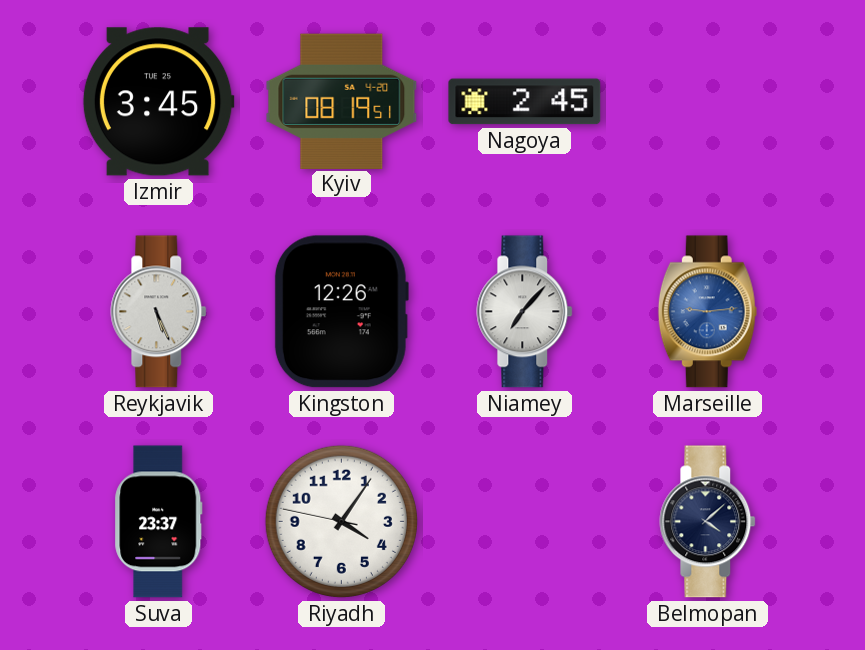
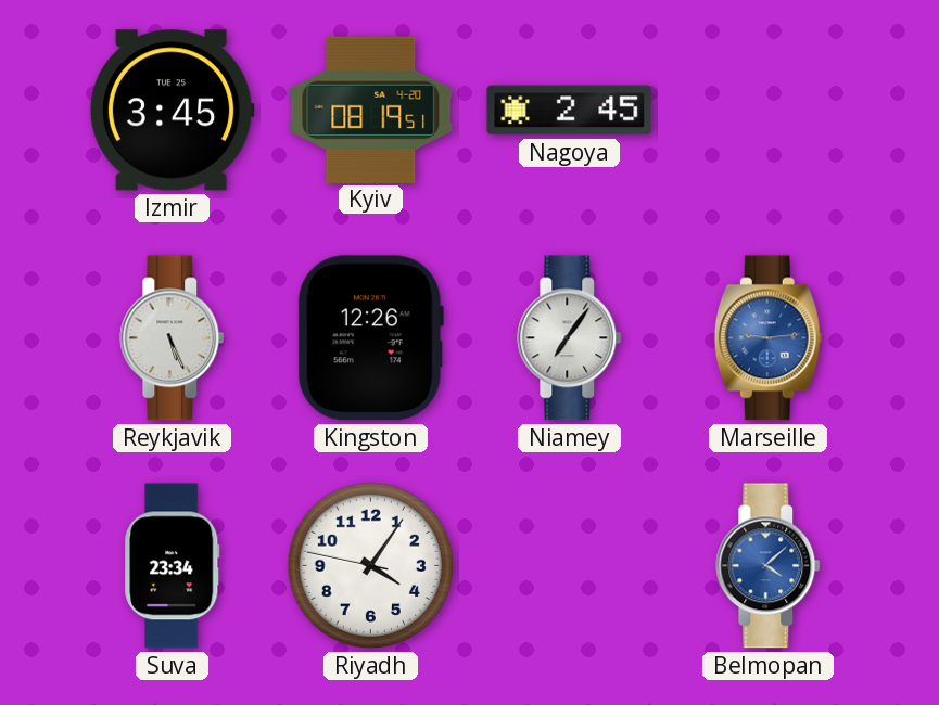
Niamey: 7:07 -> 7:06 (570, 338)
Suva: 23:37 -> 23:34 (173, 566)
Belmopan dial: navy -> blue (769, 566)
